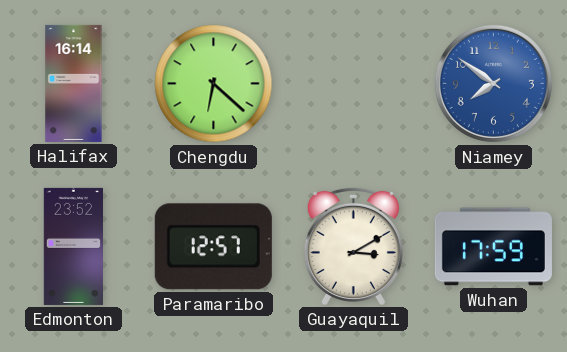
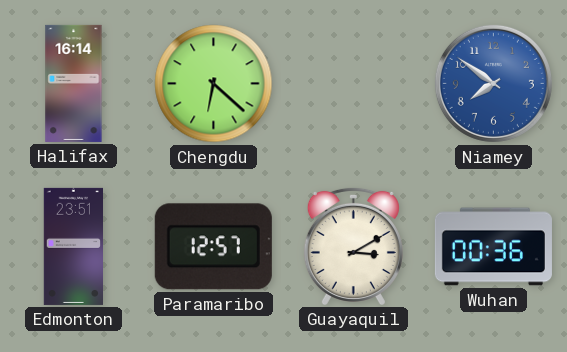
Edmonton: 23:52 -> 23:51 (74, 246)
Wuhan: 17:59 -> 00:36 (493, 247)
